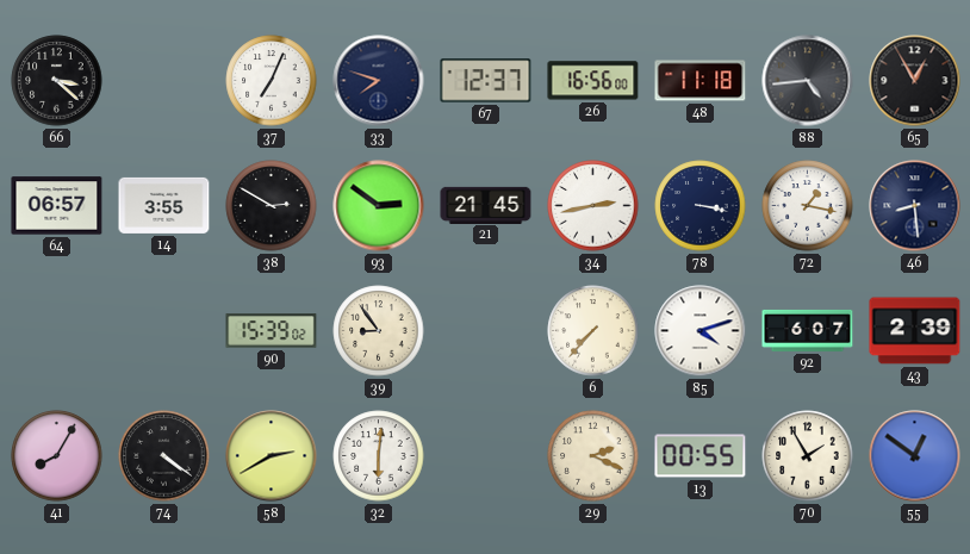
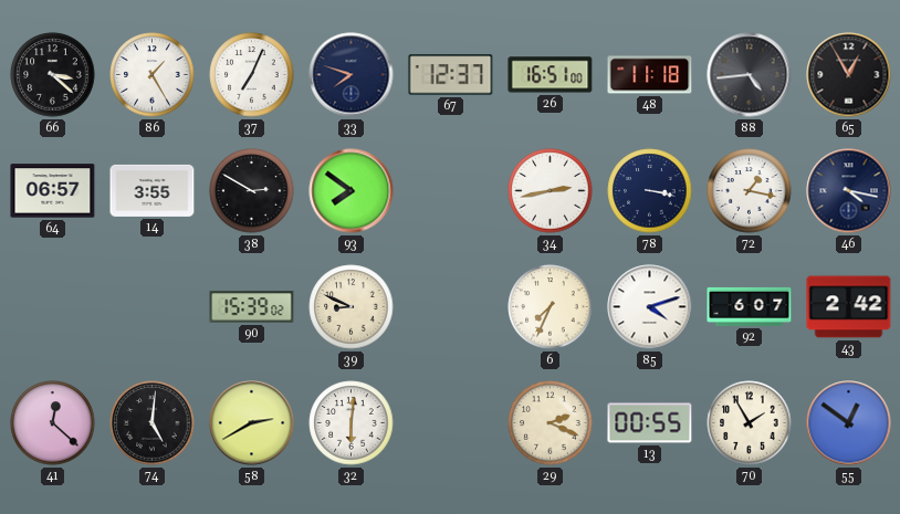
86: none -> 1:25 (153, 75)
26: 16:56 -> 16:51 (551, 75)
93: 2:51 -> 7:51 (352, 191)
21: 21:45 -> none (486, 205)
46: 8:29 -> 4:17 (849, 191)
39: 8:54 -> 8:49 (352, 307)
6: 7:37 -> 7:34 (551, 307)
43: 2:39 -> 2:42 (849, 307)
41: 8:05 -> 12:22 (53, 423)
74: 4:21 -> 5:01 (153, 423)
